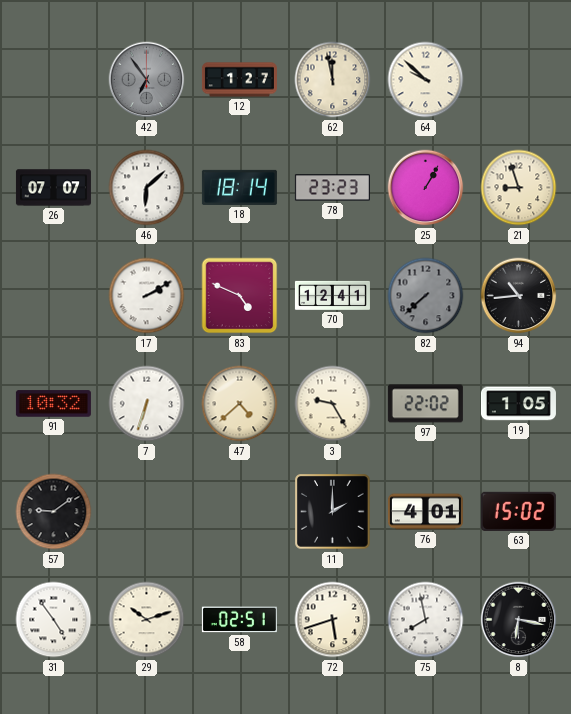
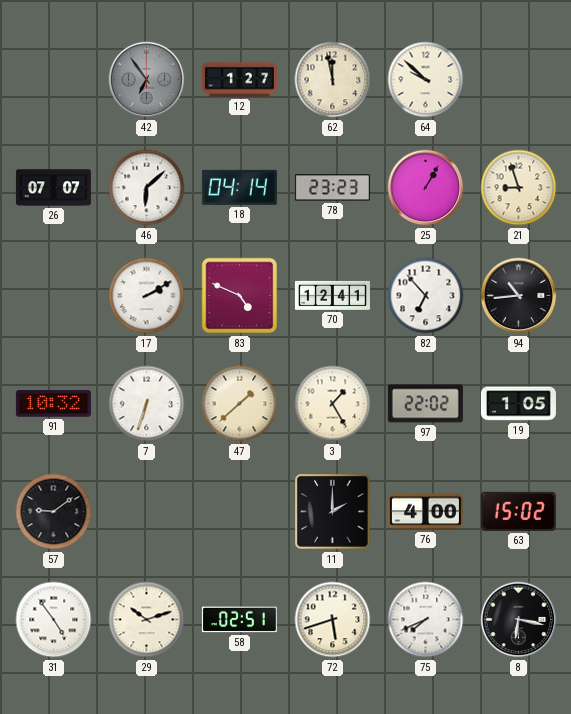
18: 18:14 -> 04:14 (239, 187)
82: 7:38 -> 6:53 (426, 296)
82 dial: grey -> white (426, 296)
47: 4:38 -> 1:38 (240, 404)
3: 9:25 -> 1:25 (333, 404)
76: 4:01 -> 4:00 (425, 512)
75: 7:58 -> 7:41 (426, 620)
